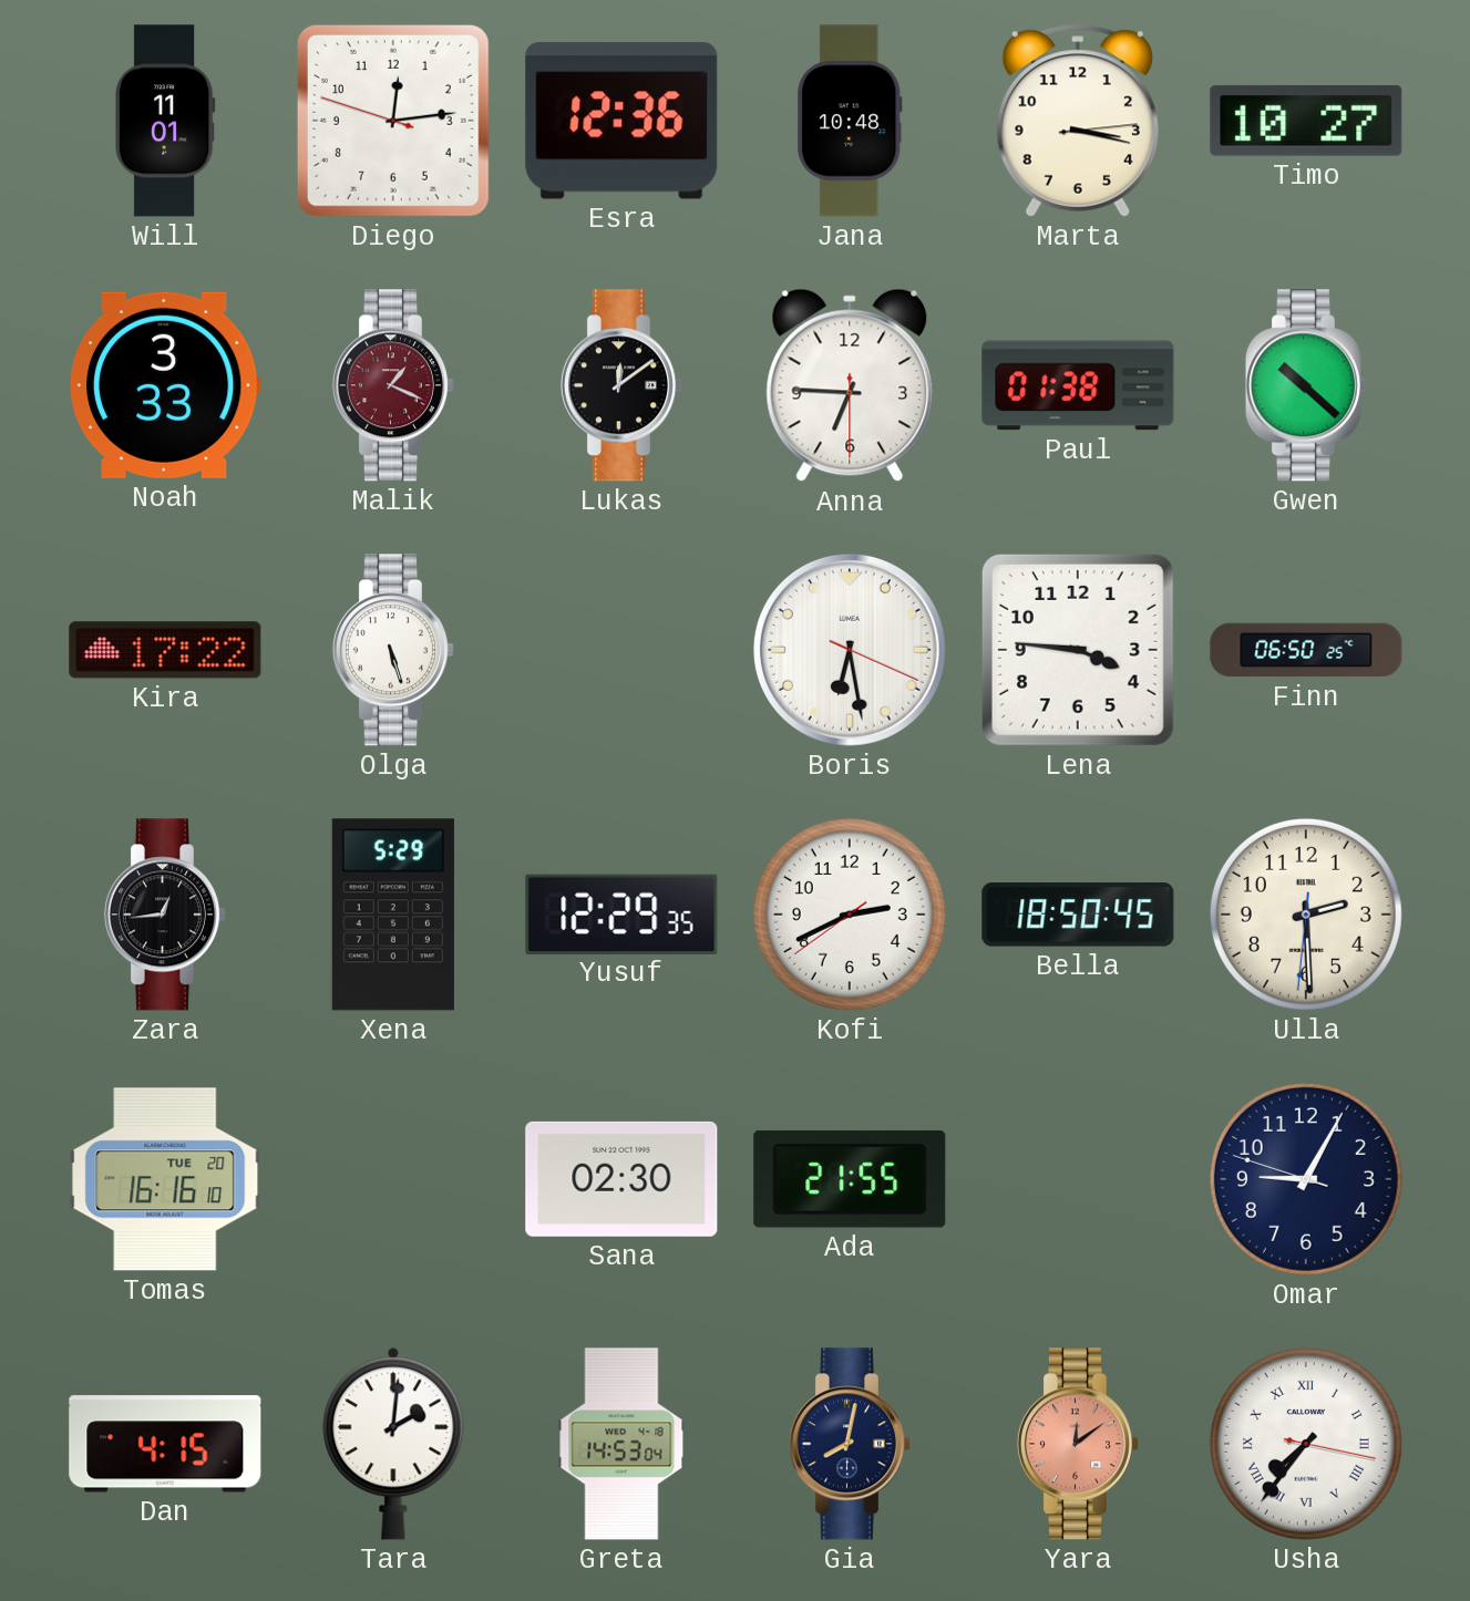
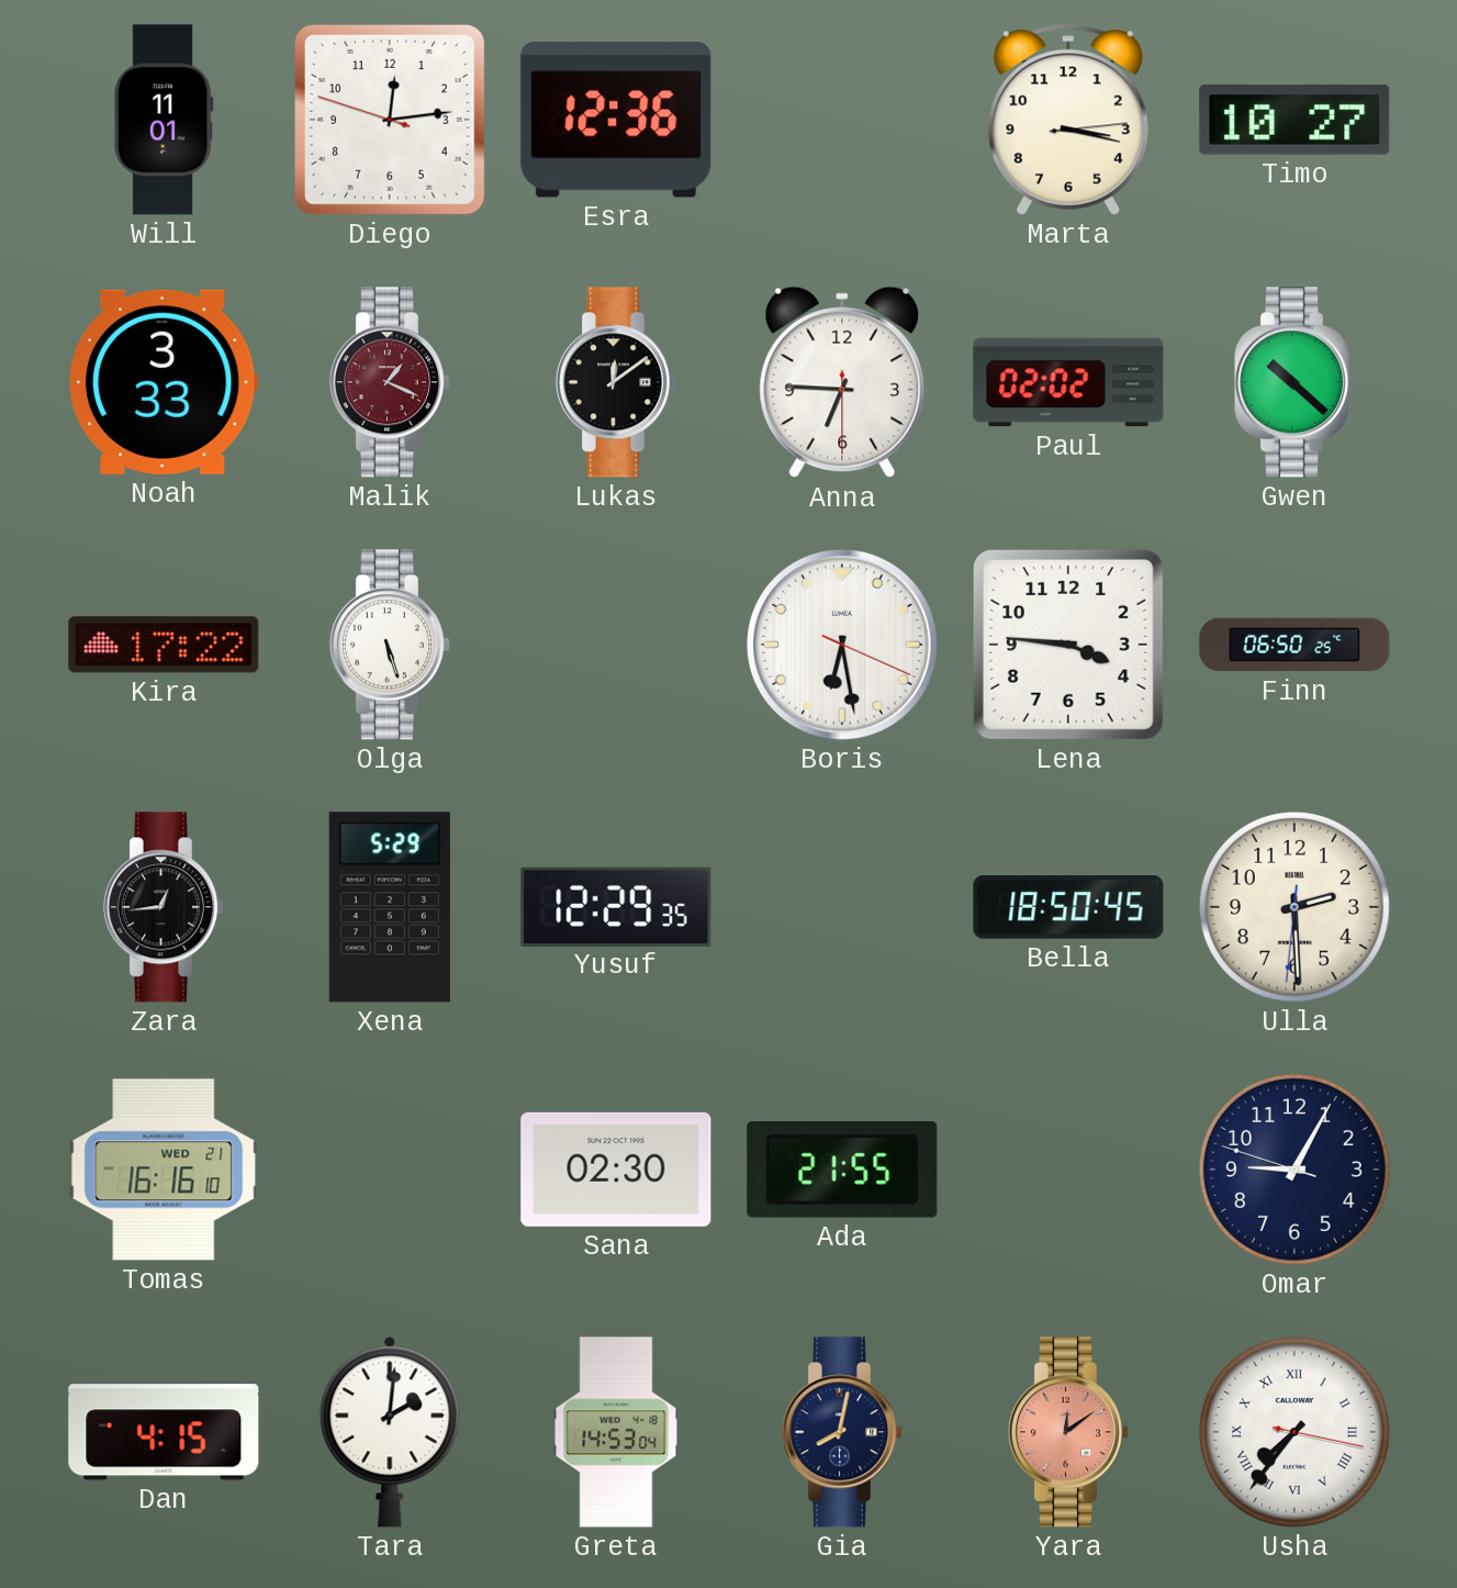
Jana: 10:48 -> none (850, 121)
Paul: 01:38 -> 02:02 (1068, 382)
Kofi: 2:40 -> none (850, 915)
Tomas date: TUE 20 -> WED 21 (164, 1170)
